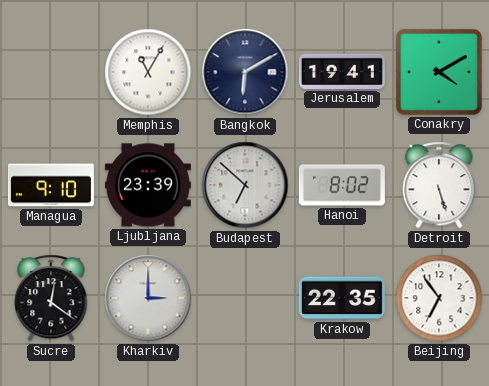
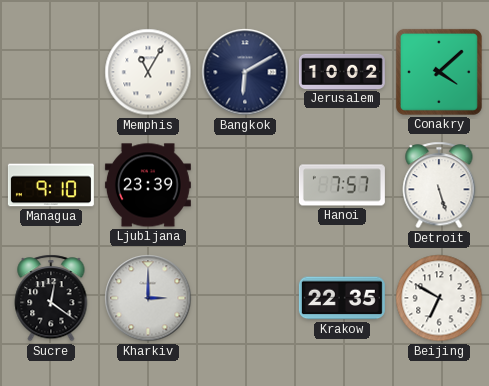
Jerusalem: 19:41 -> 10:02 (342, 71)
Conakry: 4:10 -> 4:08 (439, 72)
Budapest: 6:52 -> none (245, 185)
Hanoi: 8:02 -> 7:57 (342, 185)
Beijing: 6:54 -> 6:50 (439, 298)
